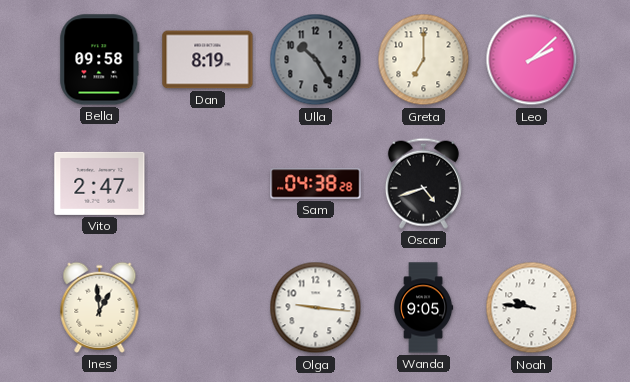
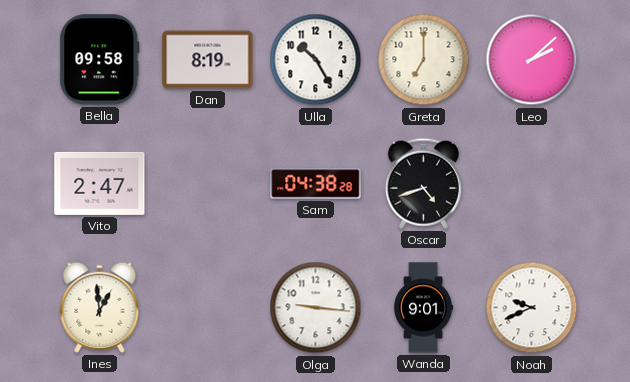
Ulla dial: grey -> white (316, 60)
Wanda: 9:05 -> 9:01 (424, 308)
Noah: 9:46 -> 9:41 (532, 308)
